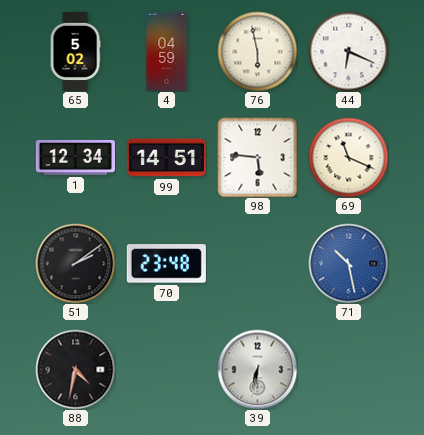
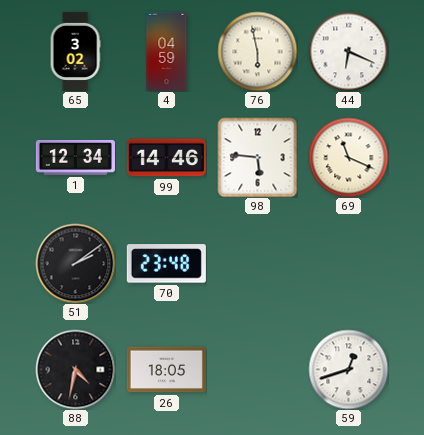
65: 5:02 -> 3:02 (75, 51)
99: 14:51 -> 14:46 (166, 158)
71: 10:28 -> none (348, 263)
26: none -> 18:05 (166, 370)
39: 6:32 -> none (257, 369)
59: none -> 12:42 (348, 369)
